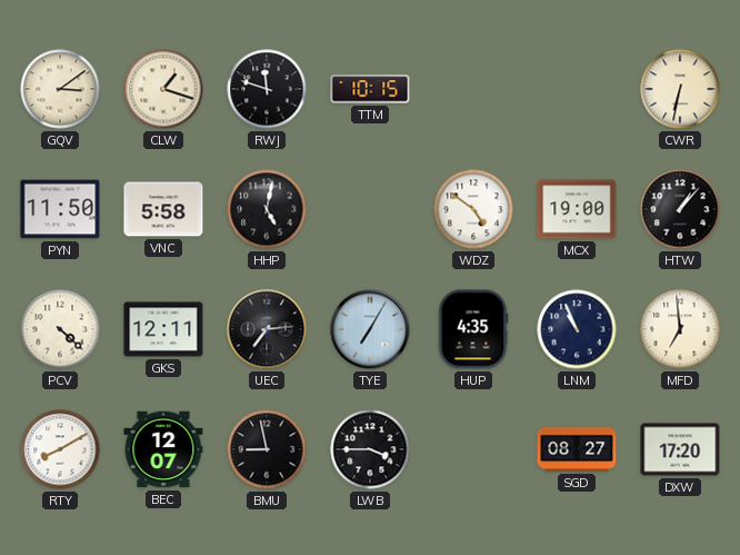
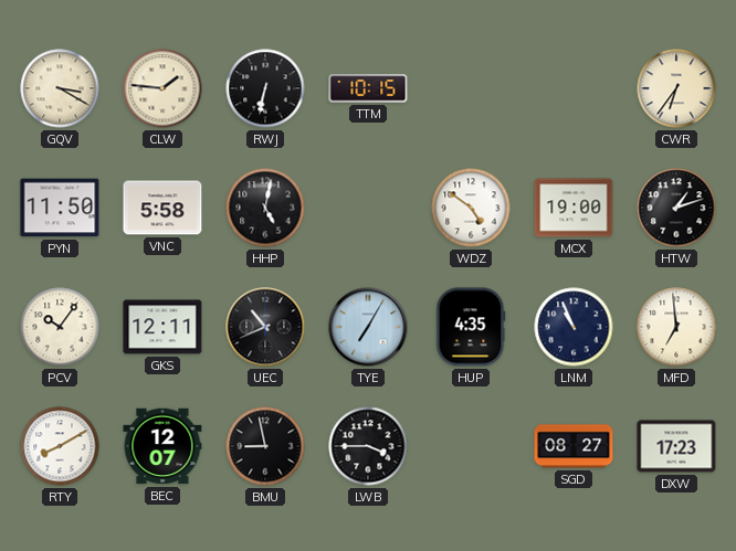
GQV: 3:09 -> 3:20 (60, 88)
CLW: 1:18 -> 1:46 (162, 88)
RWJ: 11:48 -> 6:32 (265, 88)
CWR: 6:32 -> 6:36 (676, 88)
HTW: 1:07 -> 1:12 (676, 208)
PCV: 4:22 -> 10:06 (60, 327)
UEC: 7:14 -> 10:41 (265, 327)
DXW: 17:20 -> 17:23 (676, 446)
